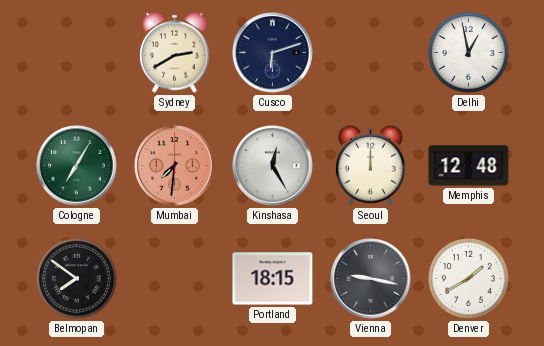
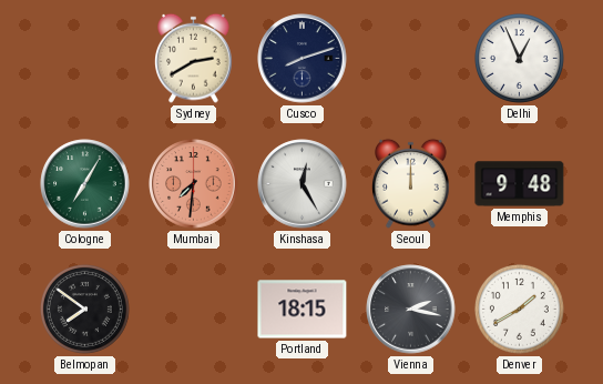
Cusco: 6:12 -> 8:12 (303, 59)
Delhi: 12:58 -> 12:56 (519, 58)
Memphis: 12:48 -> 9:48 (520, 184)
Vienna: 9:17 -> 2:17 (411, 310)
